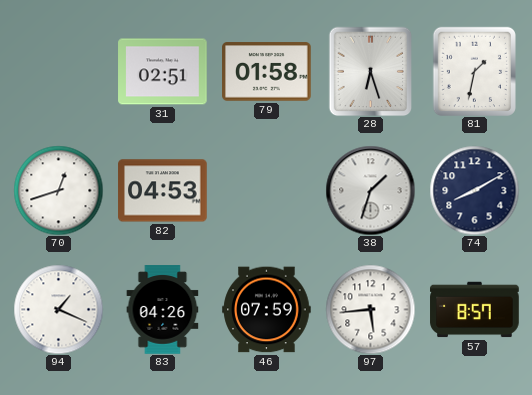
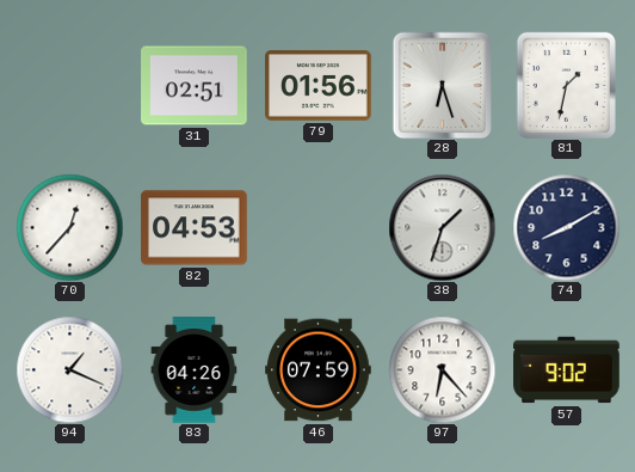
79: 01:58 -> 01:56 (319, 86)
70: 12:42 -> 12:37 (69, 227)
97: 5:44 -> 6:23 (442, 369)
57: 8:57 -> 9:02 (567, 370)
